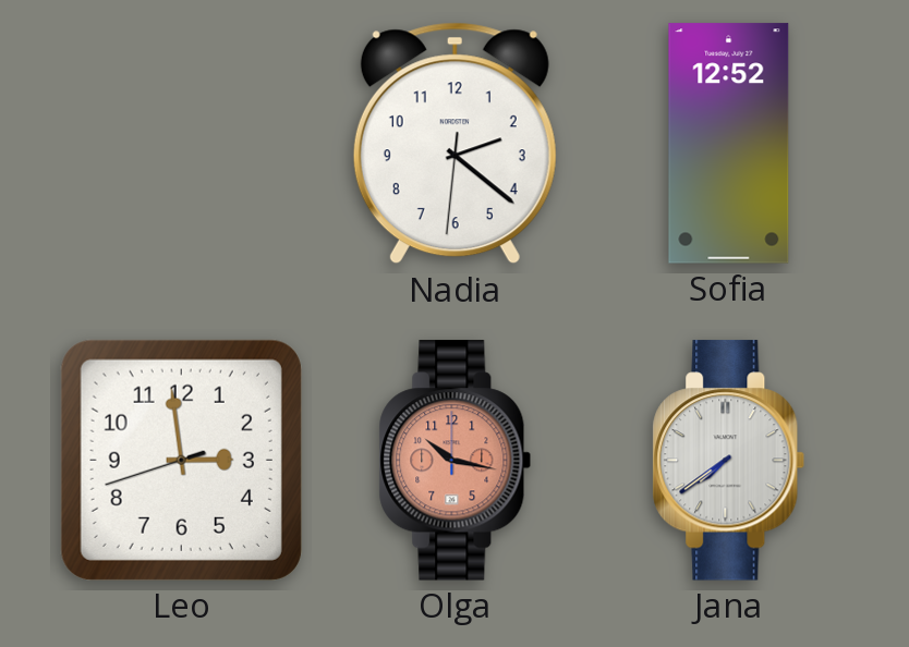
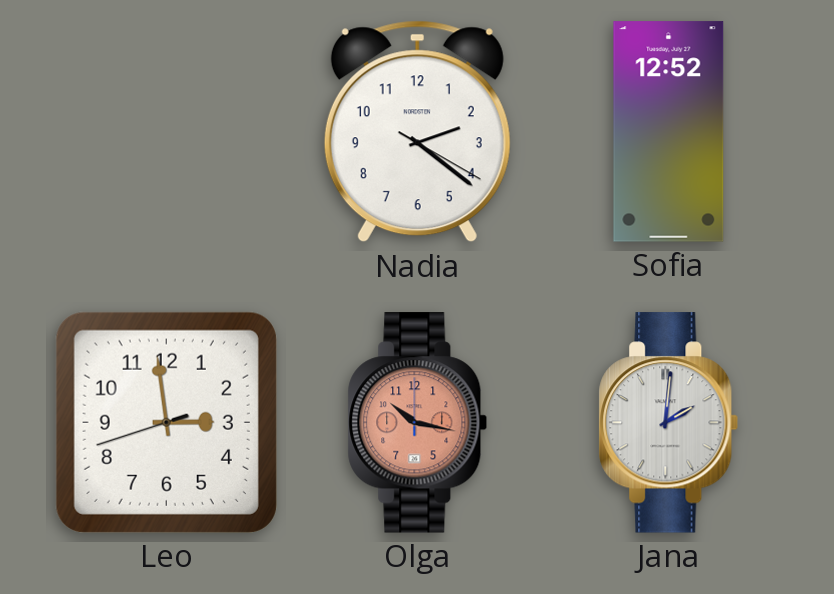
Nadia: 2:21:31 -> 2:21:20 (417, 132)
Jana: 7:39 -> 2:01 (669, 423)
